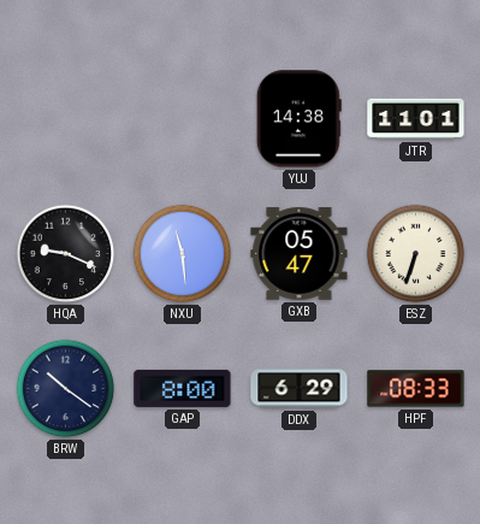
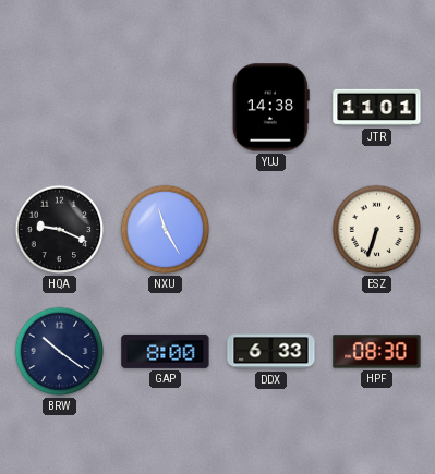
NXU: 11:29 -> 11:25 (166, 230)
GXB: 05:47 -> none (300, 253)
DDX: 6:29 -> 6:33 (271, 352)
HPF: 08:33 -> 08:30 (377, 352)
